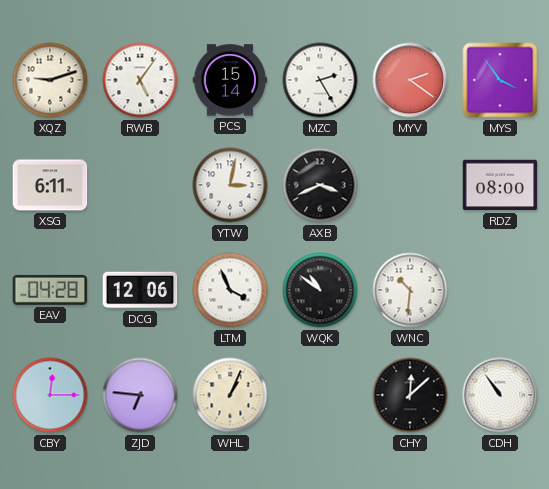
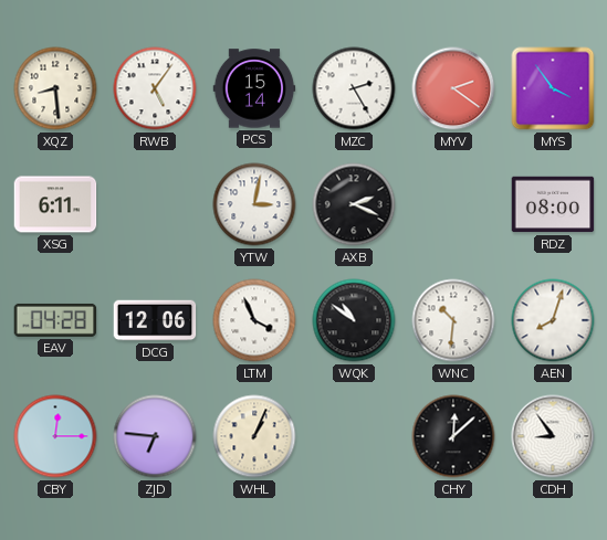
XQZ: 9:12 -> 8:29 (55, 88)
AXB: 3:41 -> 2:19 (354, 204)
AEN: none -> 8:03 (553, 320)
CDH: 10:54 -> 8:54 (553, 436)
